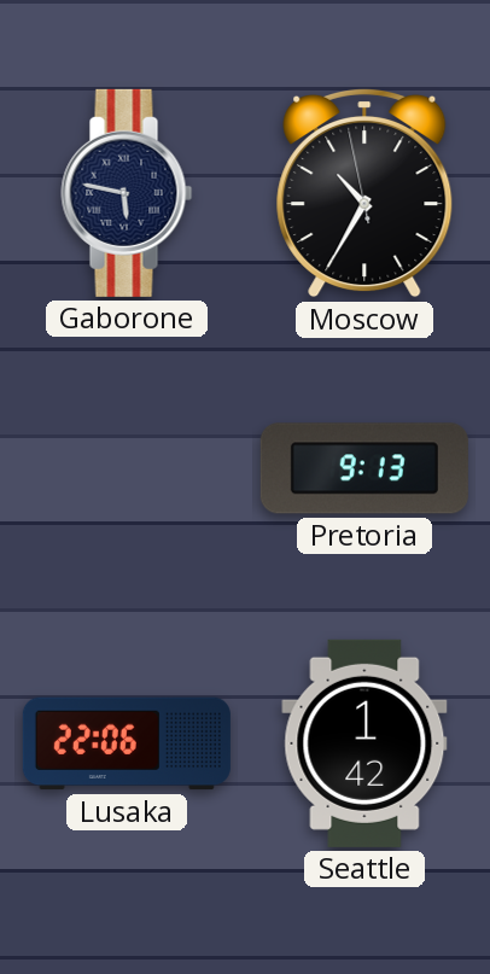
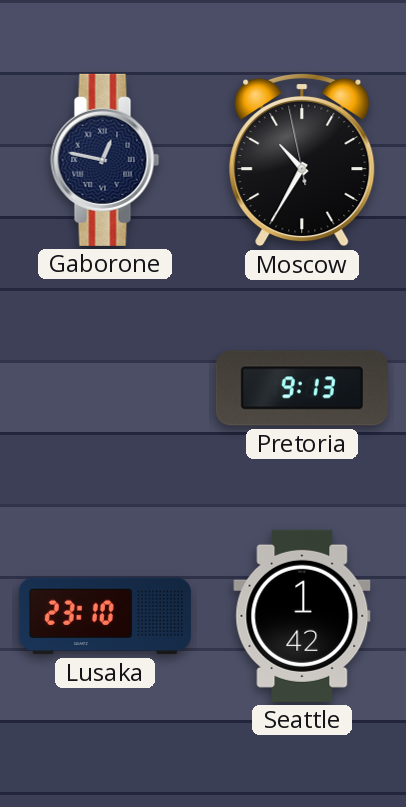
Gaborone: 5:47 -> 12:47 (105, 160)
Lusaka: 22:06 -> 23:10 (105, 616)
